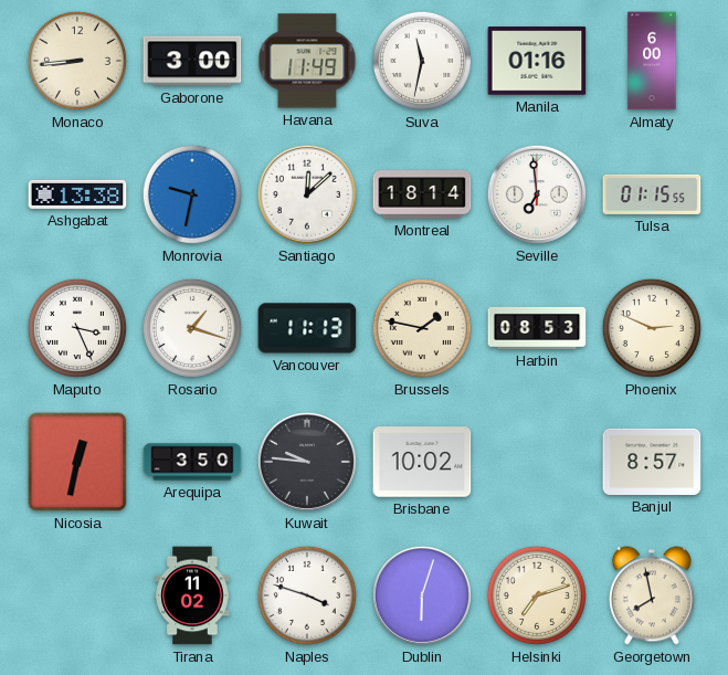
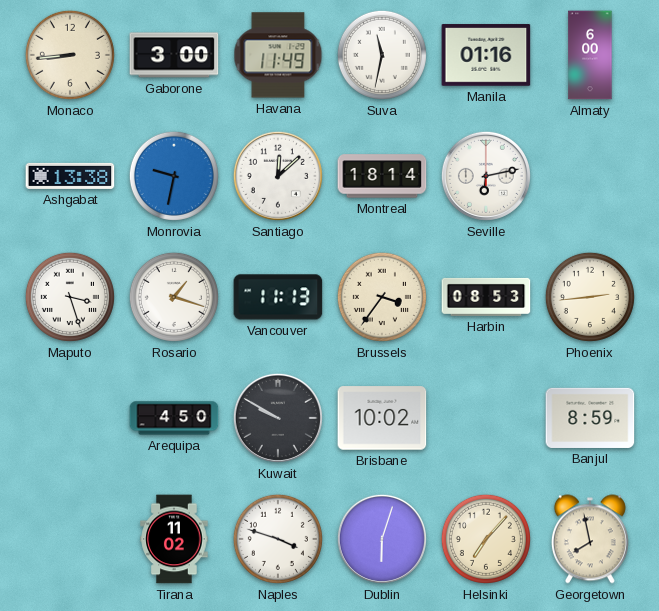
Seville: 6:59 -> 6:13 (486, 176)
Tulsa: 01:15 -> none (652, 194)
Maputo: 3:26 -> 3:27 (70, 297)
Brussels: 1:47 -> 3:36 (382, 297)
Phoenix: 2:49 -> 2:44 (590, 297)
Nicosia: 12:32 -> none (77, 462)
Arequipa: 3:50 -> 4:50 (174, 418)
Kuwait: 9:46 -> 9:50 (278, 418)
Banjul: 8:57 -> 8:59 (590, 418)
Helsinki: 7:12 -> 7:07 (486, 539)
